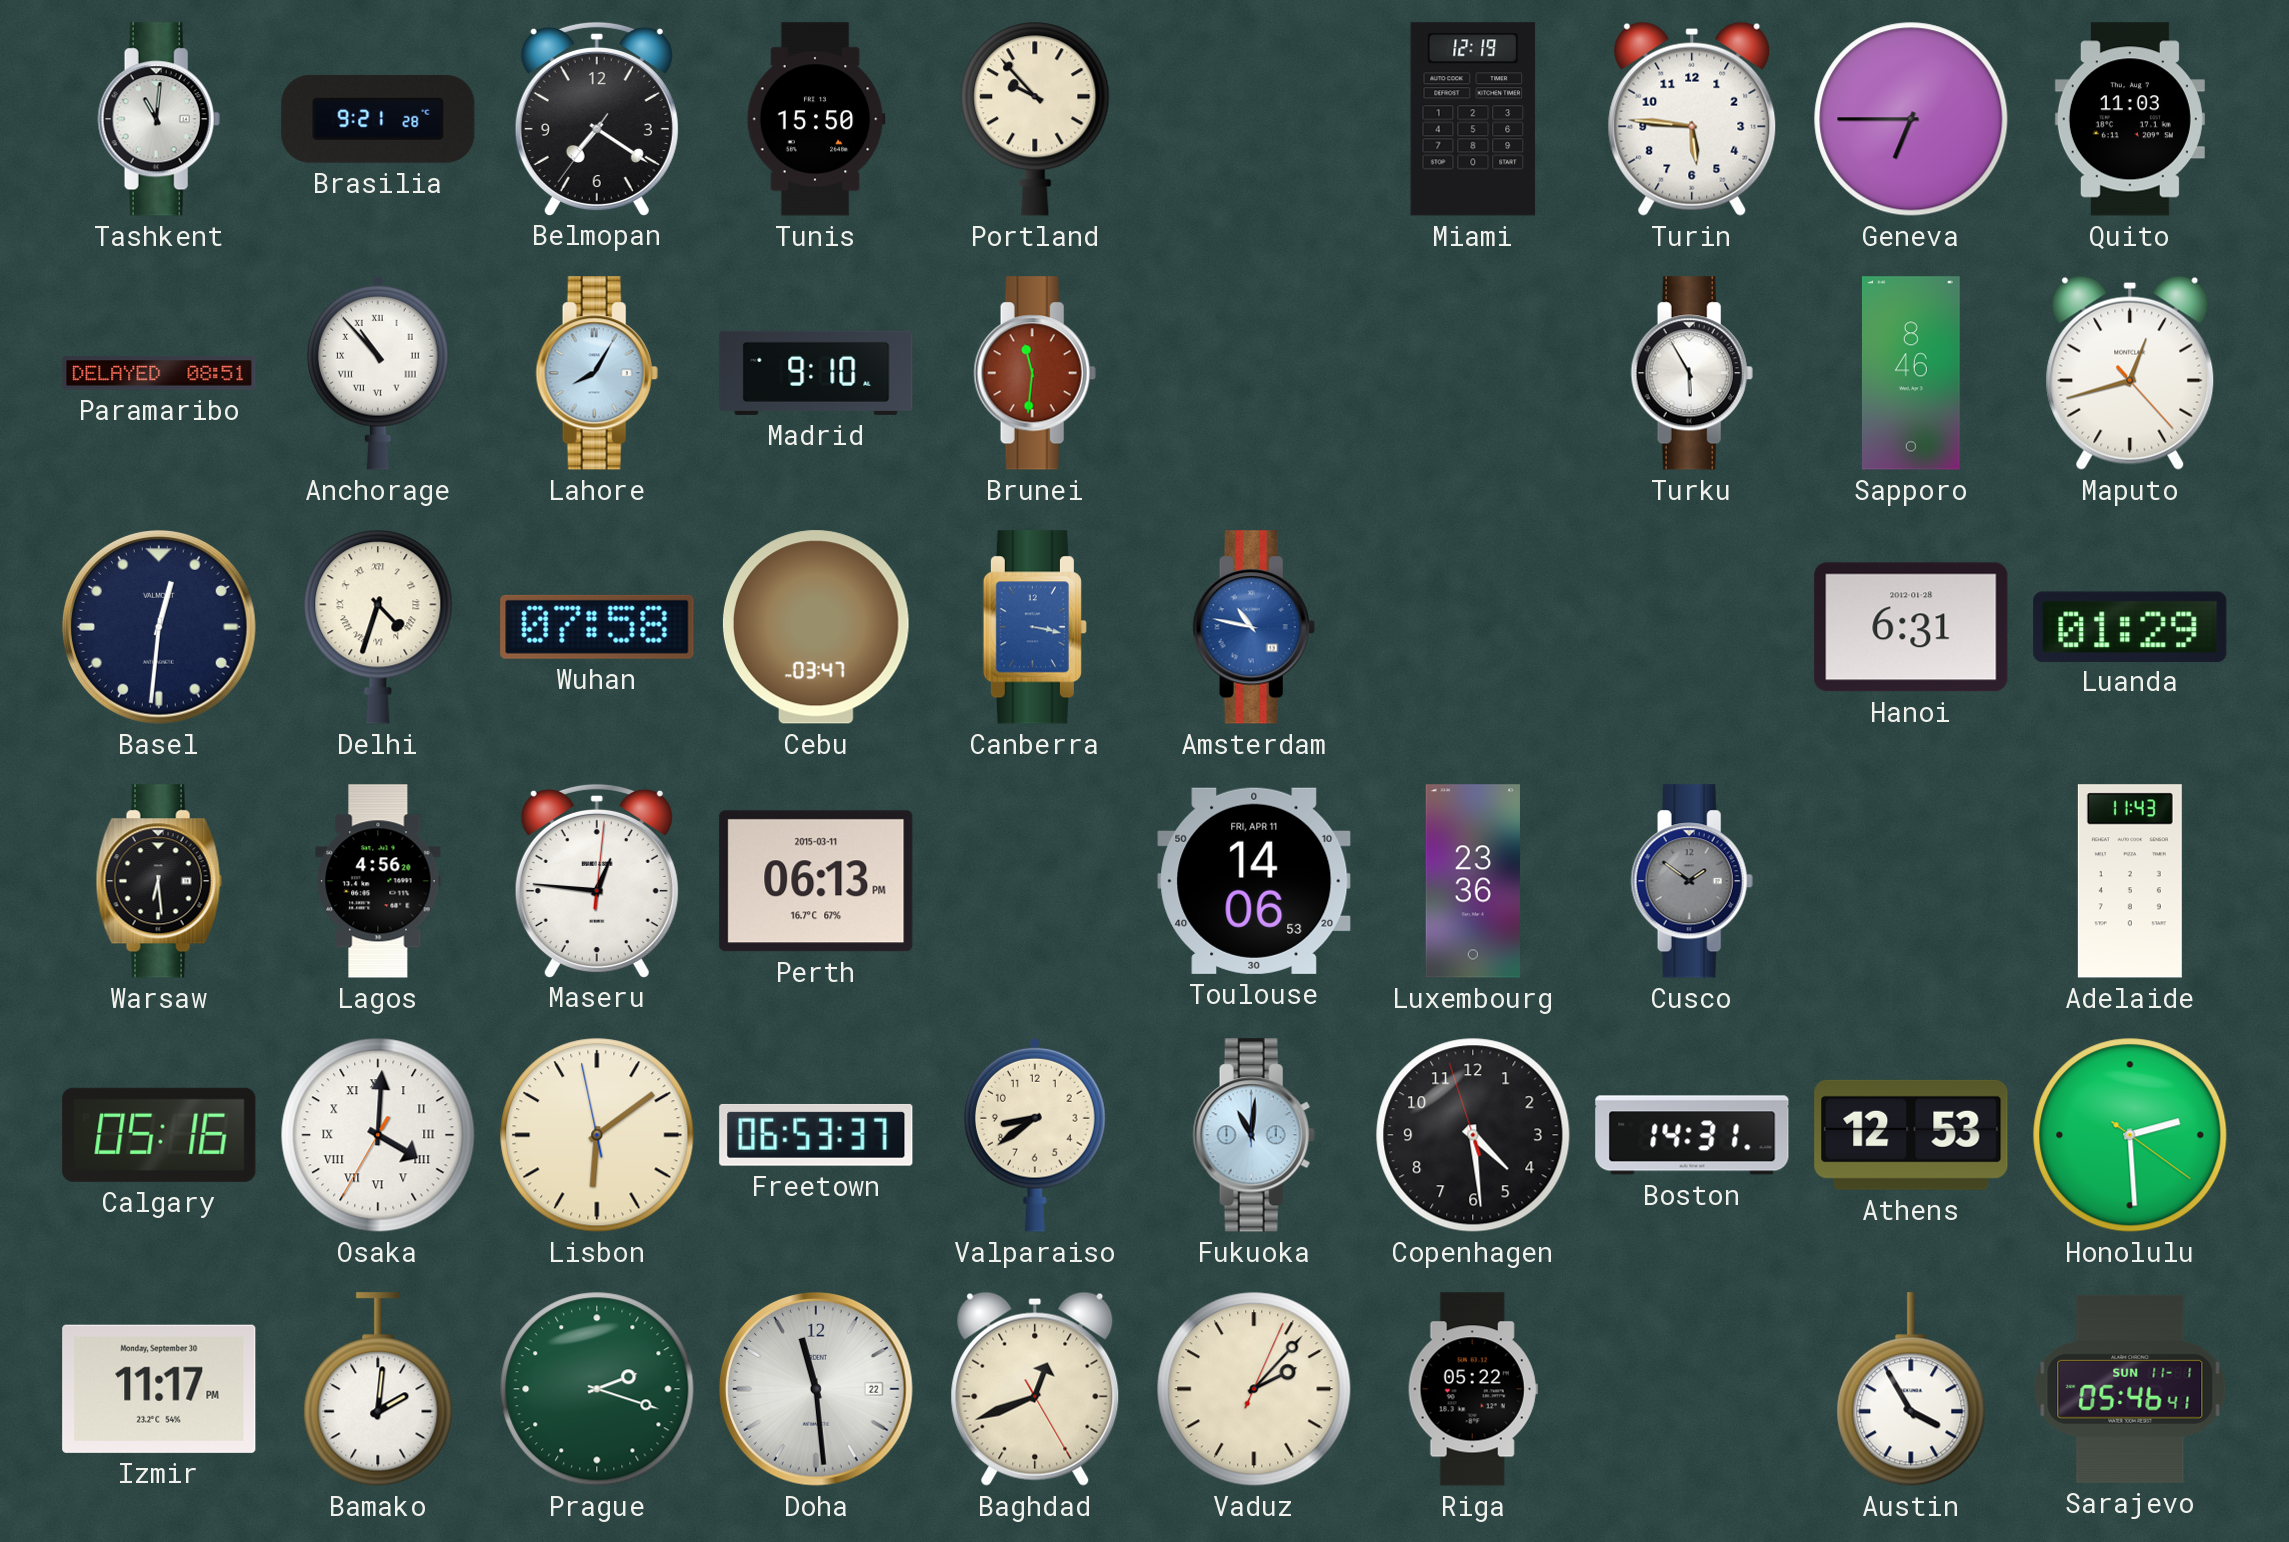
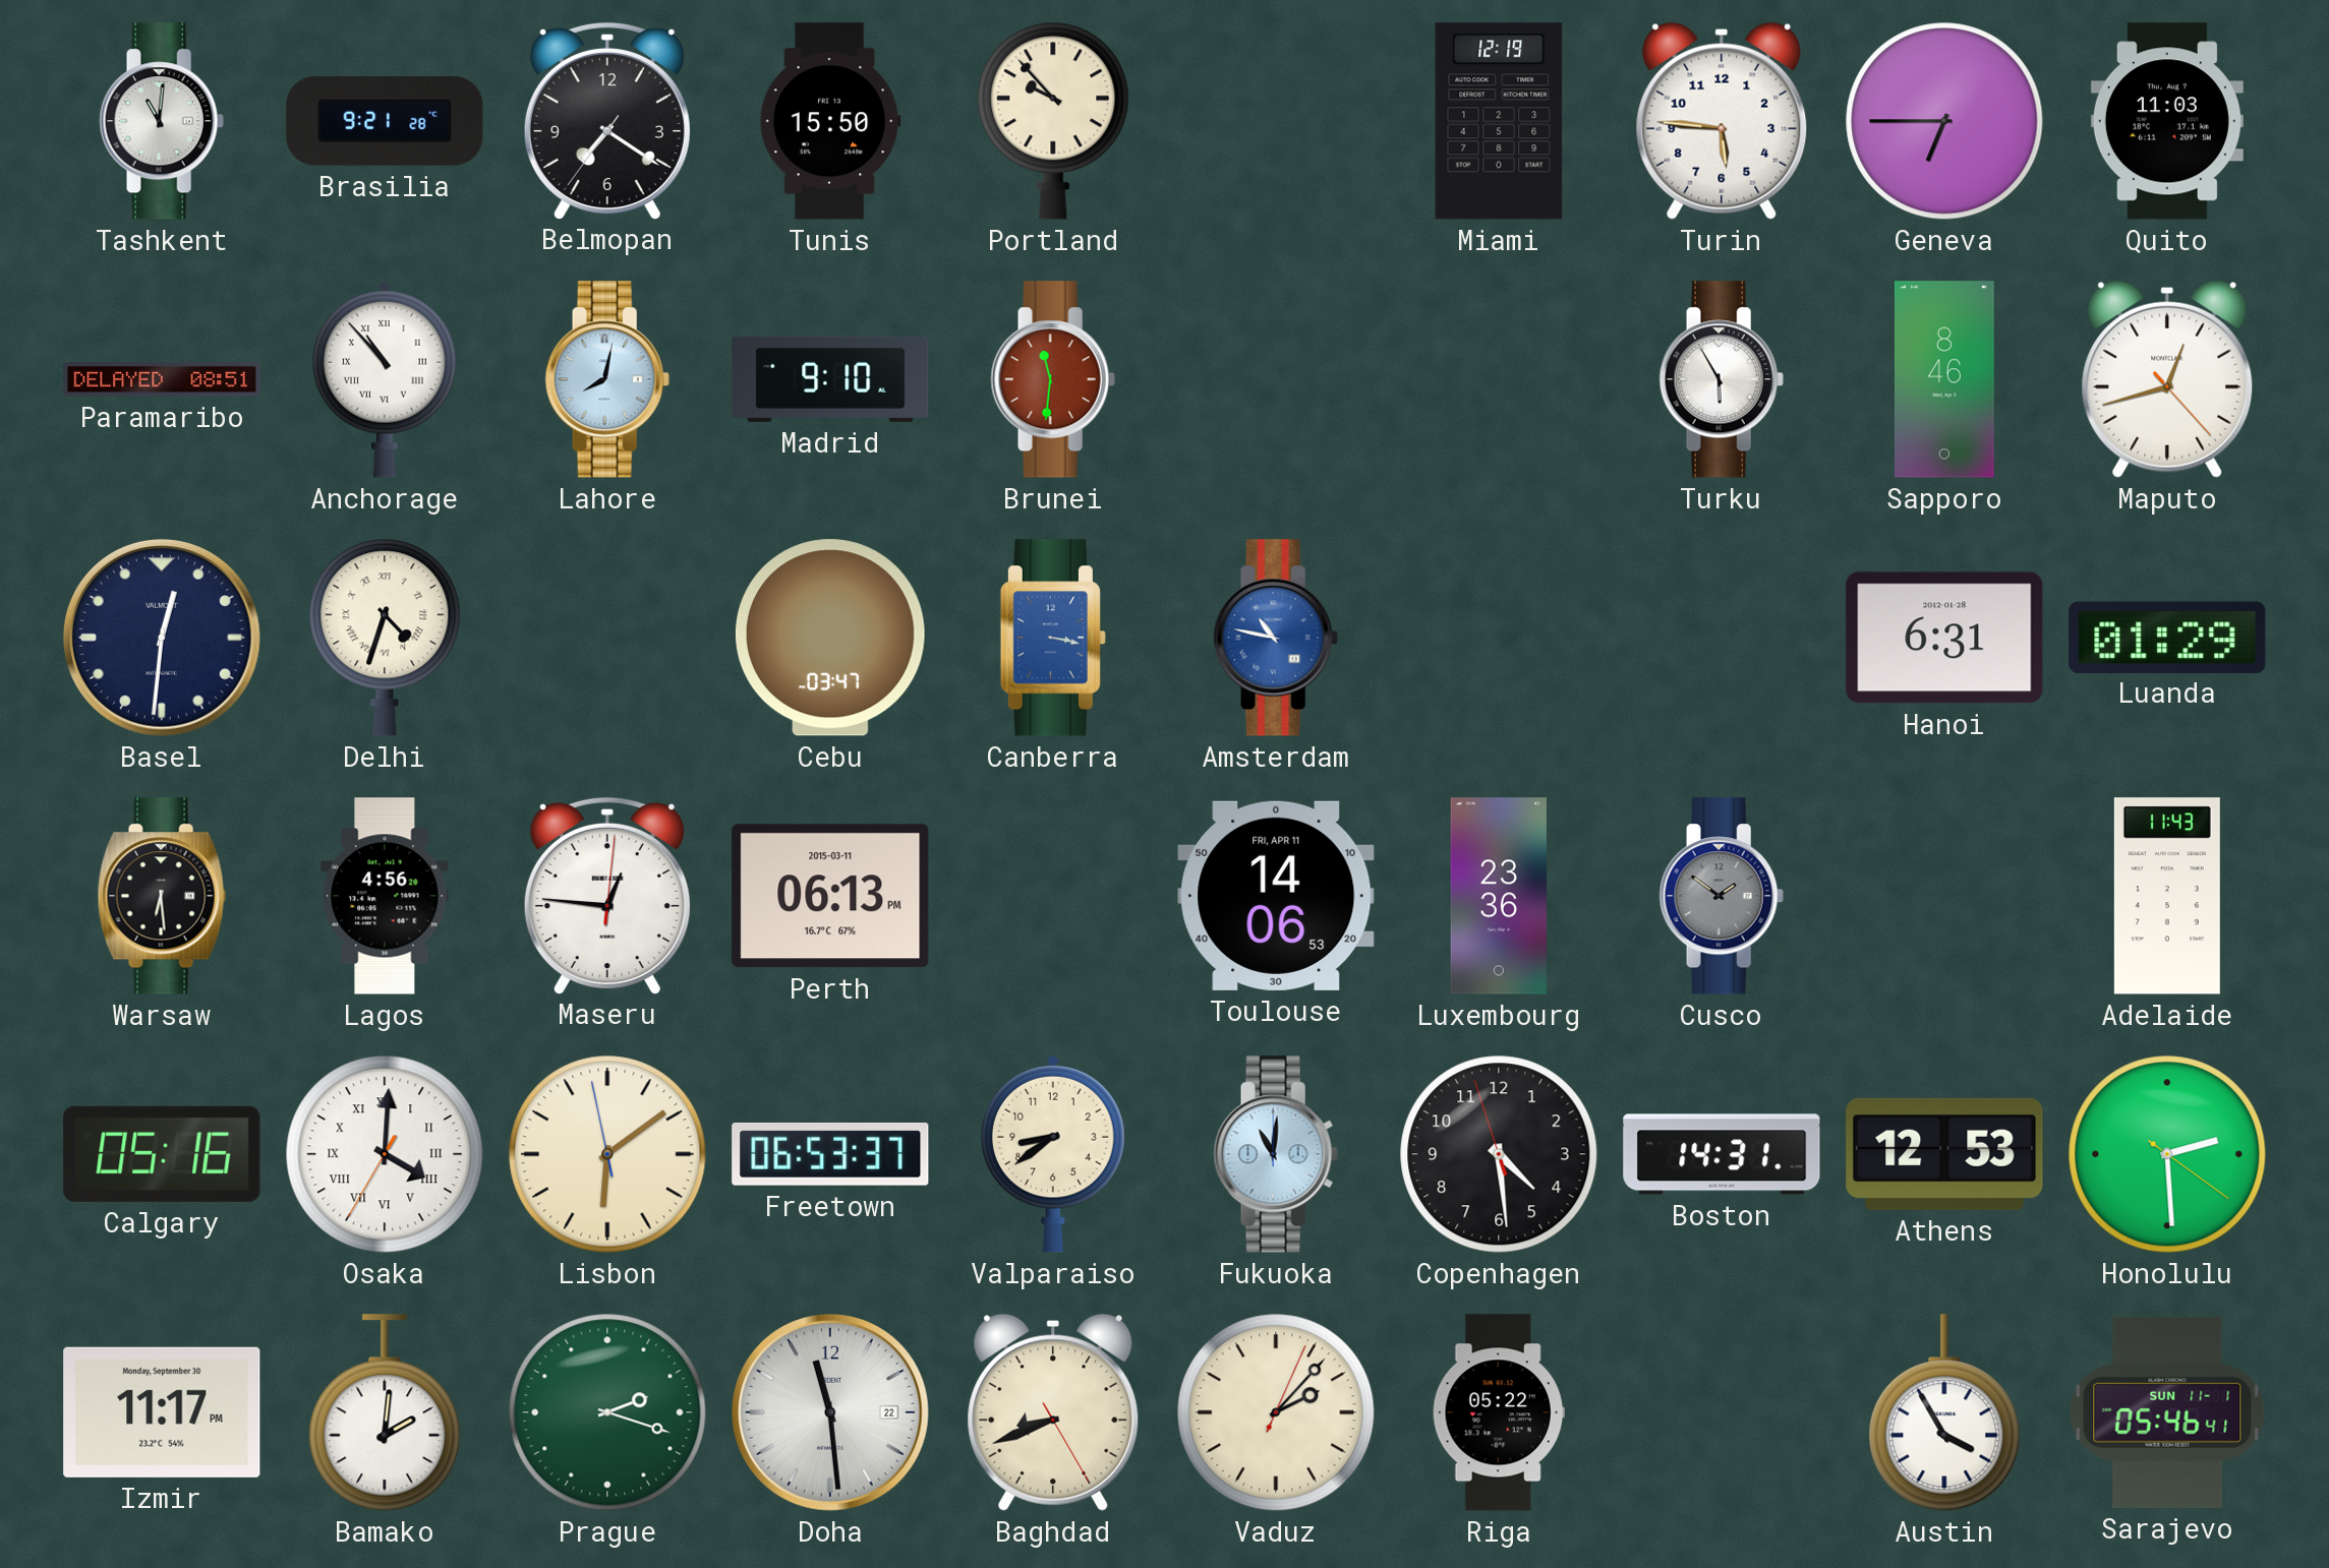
Lahore: 8:05 -> 8:02 (607, 379)
Wuhan: 07:58 -> none (597, 627)
Baghdad: 12:41 -> 8:41 (1053, 1412)
